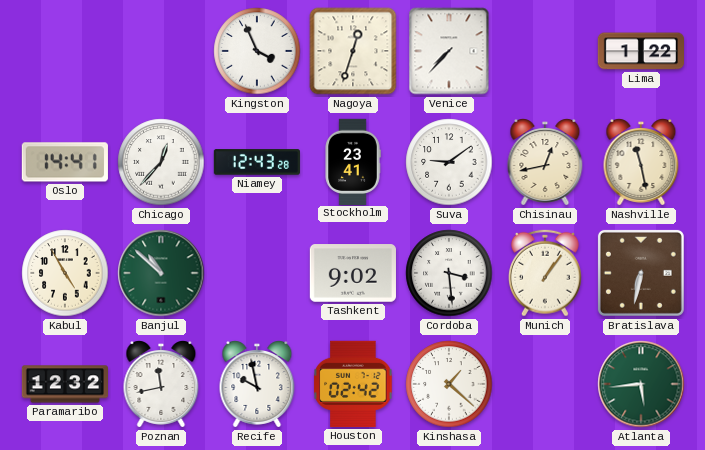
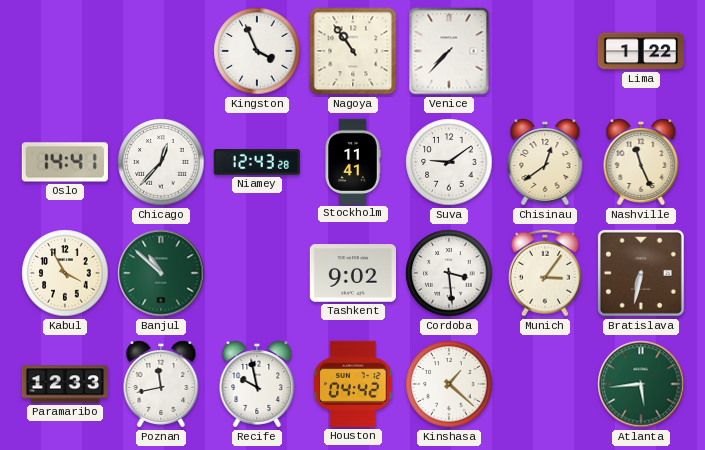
Nagoya: 12:33 -> 10:54 (353, 51)
Stockholm: 23:41 -> 11:41 (353, 161)
Chisinau: 12:43 -> 12:39 (545, 162)
Nashville: 11:28 -> 11:26 (641, 162)
Kabul: 4:55 -> 3:55 (65, 273)
Munich: 1:06 -> 3:06 (545, 273)
Paramaribo: 12:32 -> 12:33 (64, 384)
Houston: 02:42 -> 04:42 (353, 384)
